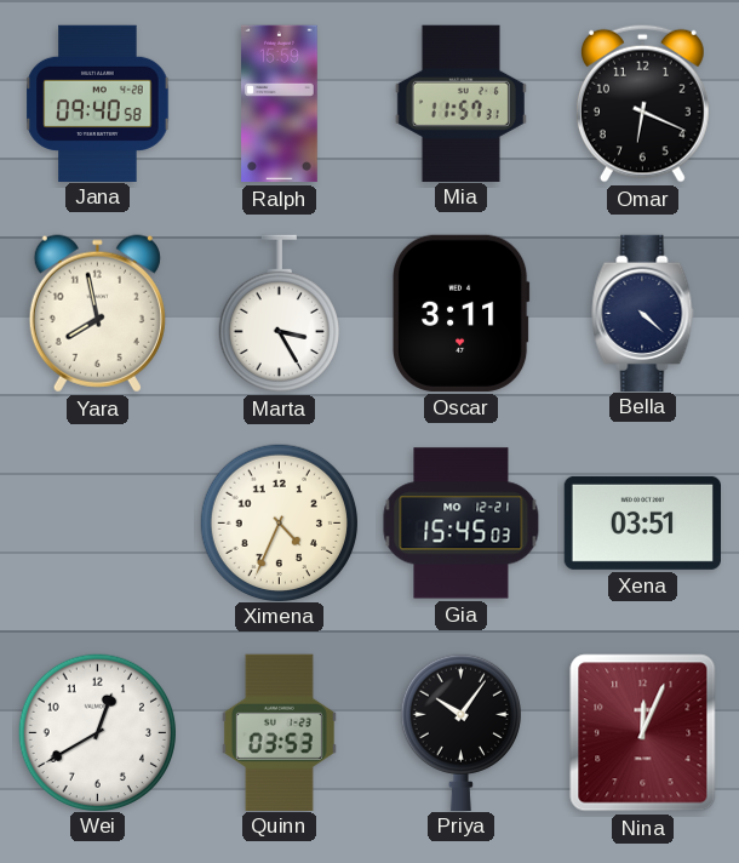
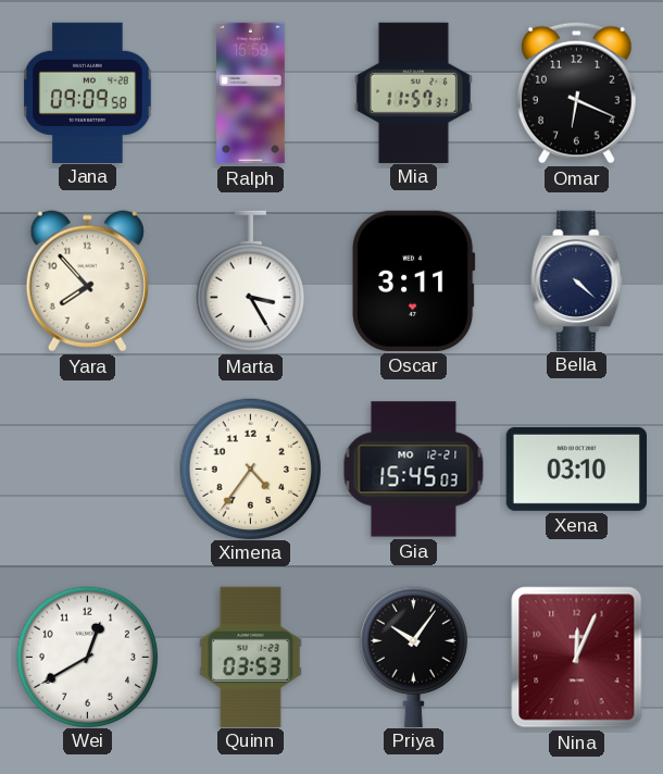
Jana: 09:40 -> 09:09 (88, 92)
Yara: 7:58 -> 7:53 (87, 282)
Ximena: 4:34 -> 4:36 (250, 469)
Xena: 03:51 -> 03:10 (576, 469)
